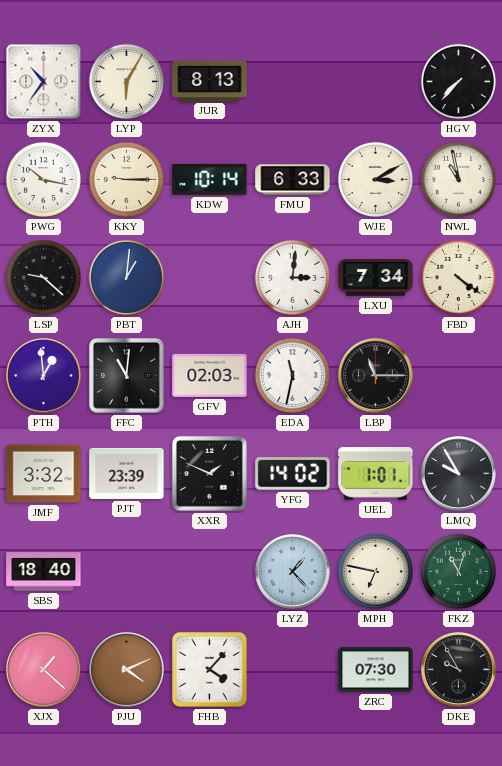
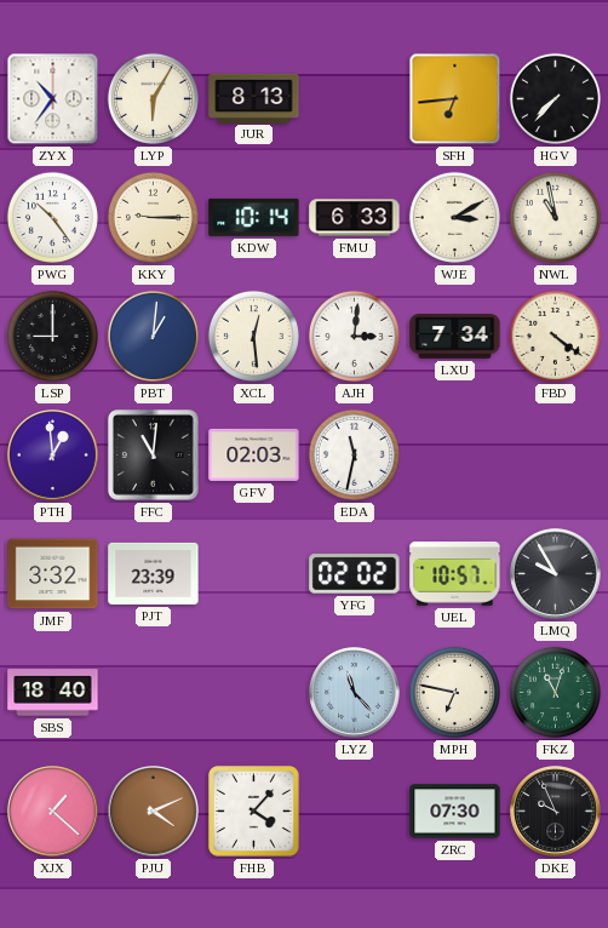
SFH: none -> 6:44 (455, 99)
PWG: 10:17 -> 10:24 (52, 217)
LSP: 9:22 -> 9:00 (52, 336)
XCL: none -> 12:29 (253, 336)
LBP: 11:15 -> none (376, 376)
XXR: 1:49 -> none (209, 473)
YFG: 14:02 -> 02:02 (355, 574)
UEL: 1:01 -> 10:57 (455, 574)
LYZ: 1:23 -> 11:23 (355, 693)
DKE: 9:55 -> 9:56 (556, 812)
